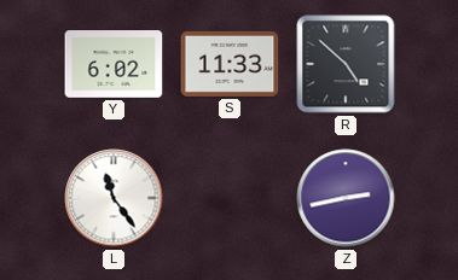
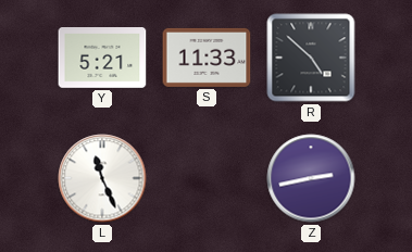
Y: 6:02 -> 5:21 (102, 59)
L: 11:24 -> 11:26 (102, 178)
